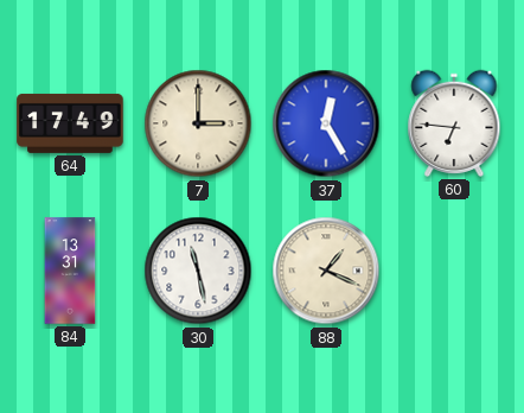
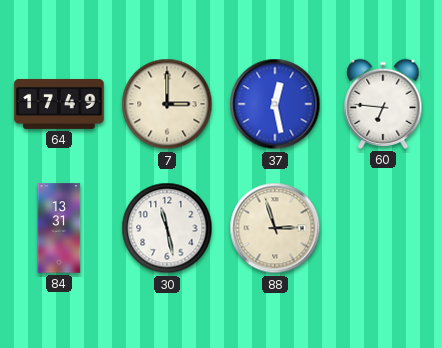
37: 12:25 -> 12:28 (275, 104)
88: 1:19 -> 2:57 (275, 228)
